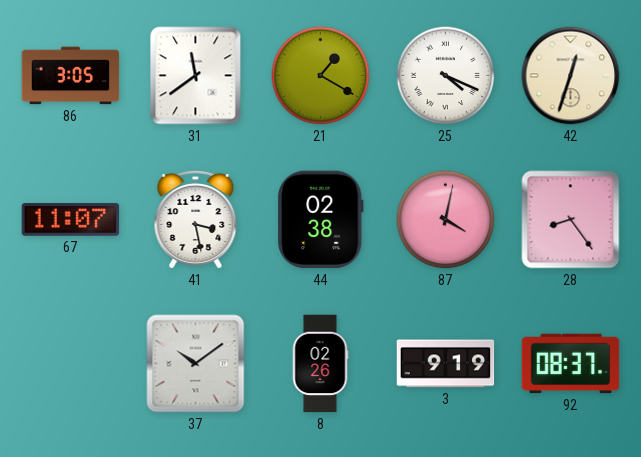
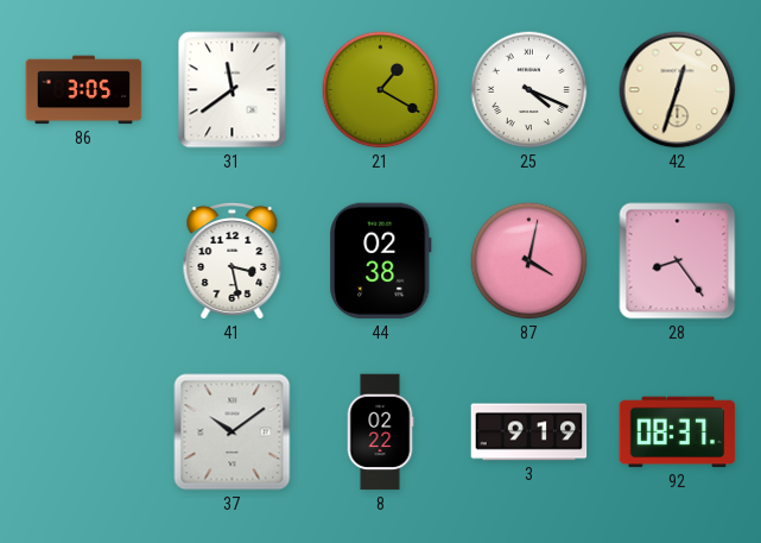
67: 11:07 -> none (71, 220)
8: 02:26 -> 02:22 (380, 432)
